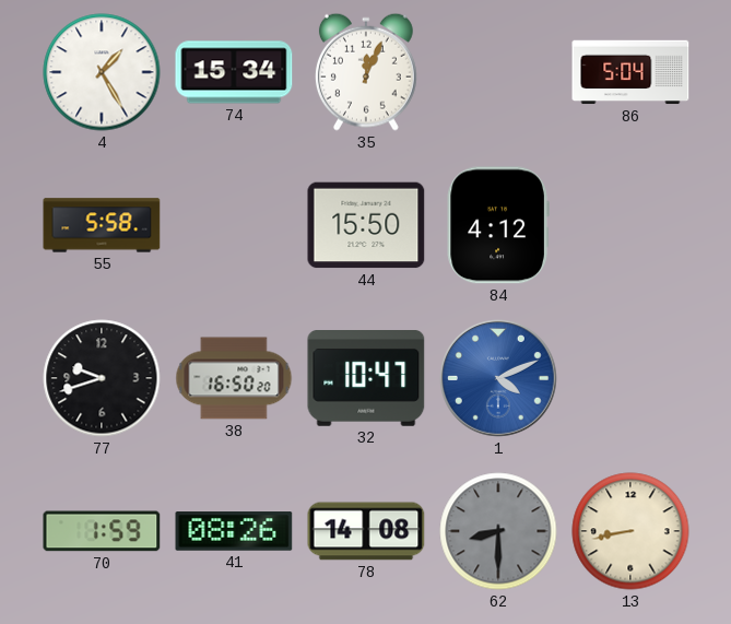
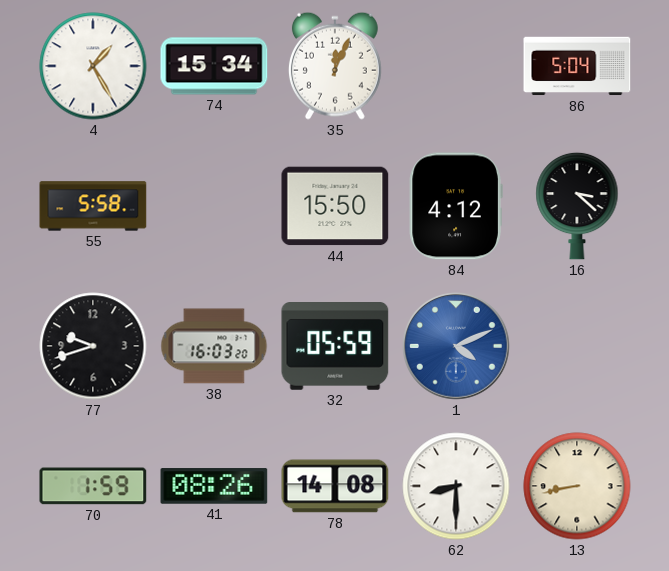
16: none -> 3:22 (577, 206)
38: 16:50 -> 16:03 (214, 346)
32: 10:47 -> 05:59 (335, 347)
62 dial: grey -> white (456, 486)
